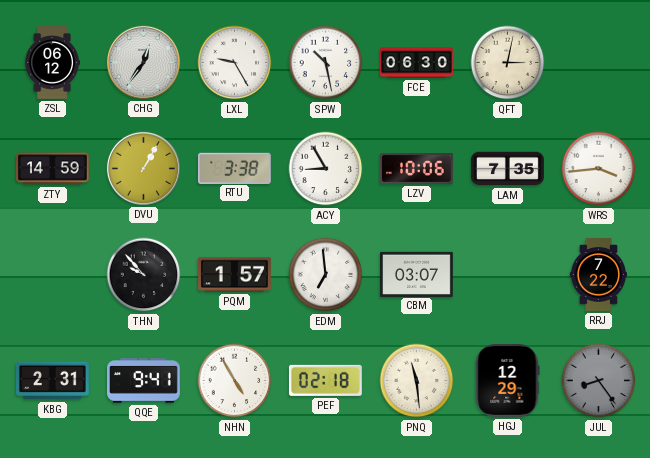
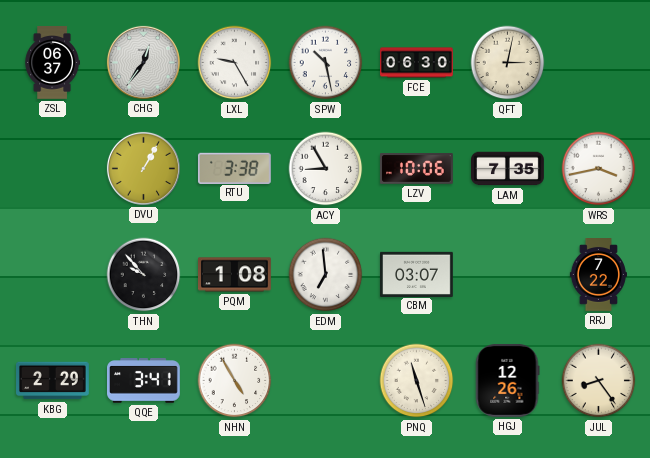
ZSL: 06:12 -> 06:37 (52, 63)
ZTY: 14:59 -> none (53, 169)
WRS: 3:44 -> 3:43 (599, 169)
PQM: 1:57 -> 1:08 (235, 275)
KBG: 2:31 -> 2:29 (53, 381)
QQE: 9:41 -> 3:41 (144, 381)
PEF: 02:18 -> none (325, 380)
PNQ: 11:29 -> 11:27 (417, 381)
HGJ: 12:29 -> 12:26 (507, 380)
JUL dial: grey -> cream (599, 381)
